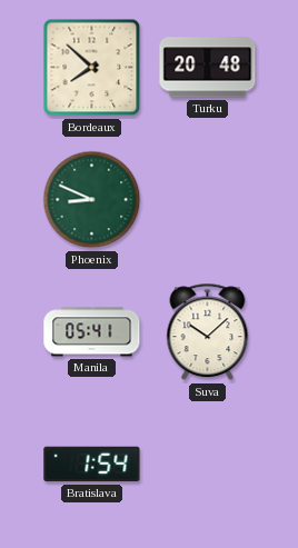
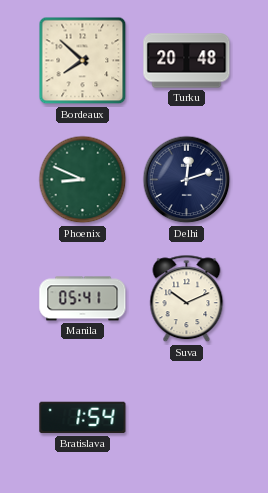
Delhi: none -> 12:12 (187, 180)
Suva: 10:08 -> 10:11 (187, 299)
